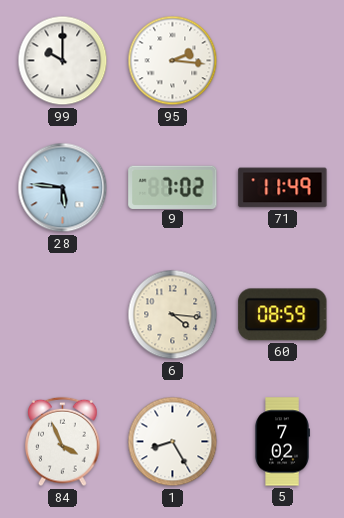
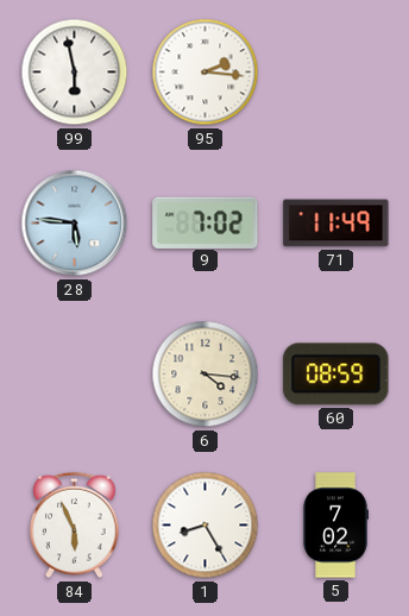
99: 10:00 -> 5:58 (75, 73)
84: 3:56 -> 5:56 (75, 526)
